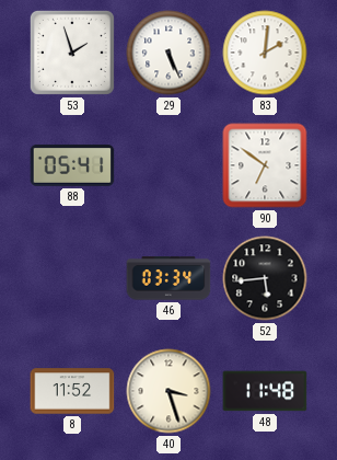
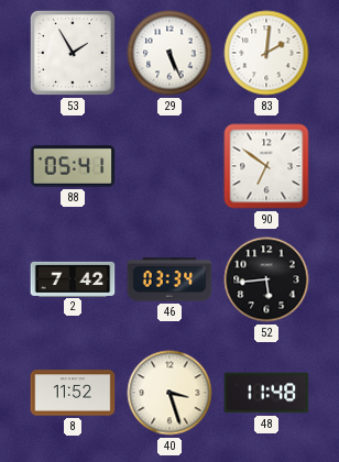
53: 1:57 -> 1:55 (73, 53)
2: none -> 7:42 (73, 278)
